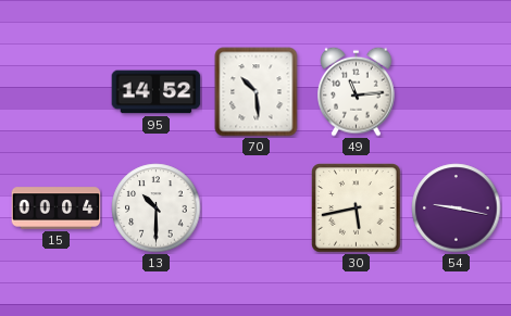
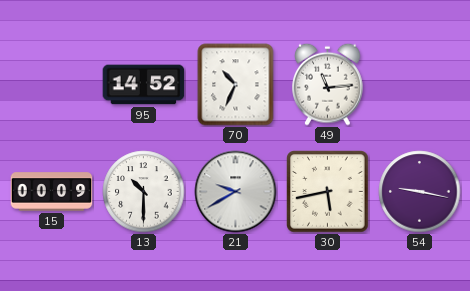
70: 10:29 -> 10:34 (236, 85)
15: 00:04 -> 00:09 (52, 192)
21: none -> 9:40 (236, 192)
